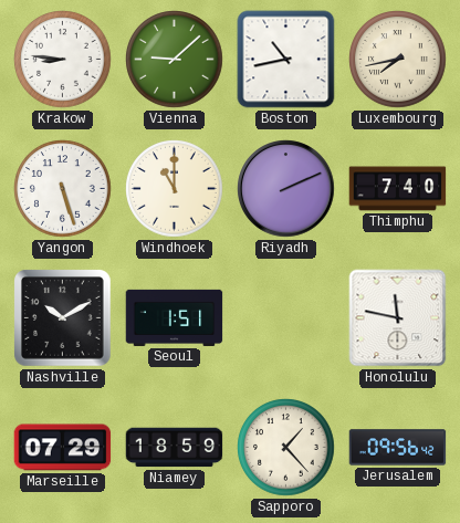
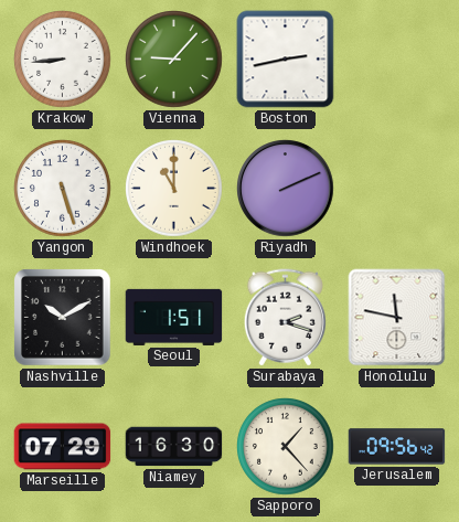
Krakow: 8:46 -> 8:44 (63, 60)
Vienna: 9:08 -> 9:07 (174, 60)
Boston: 10:43 -> 2:43 (286, 60)
Luxembourg: 7:43 -> none (398, 60)
Thimphu: 7:40 -> none (398, 189)
Surabaya: none -> 2:18 (285, 318)
Niamey: 18:59 -> 16:30 (174, 447)
